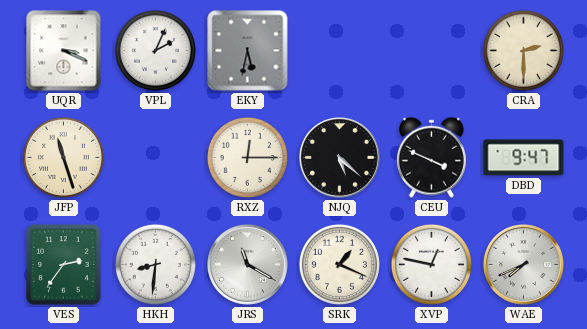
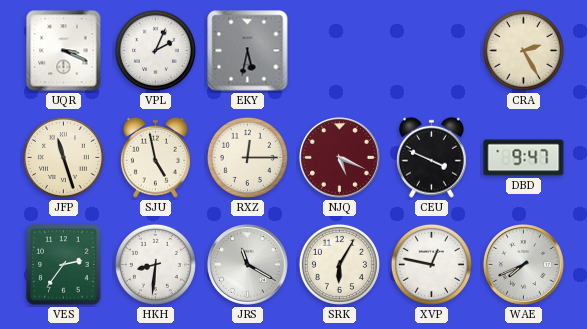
CRA: 2:30 -> 2:25 (523, 50)
SJU: none -> 4:58 (155, 157)
NJQ: 5:22 -> 5:19 (340, 158)
NJQ dial: black -> burgundy (340, 158)
SRK: 1:19 -> 6:05 (339, 264)
